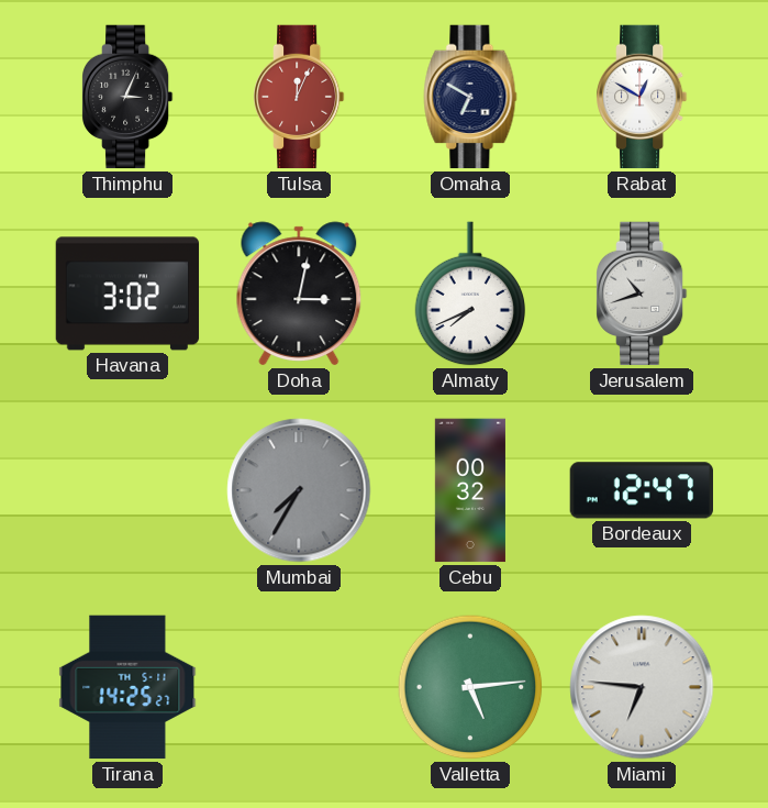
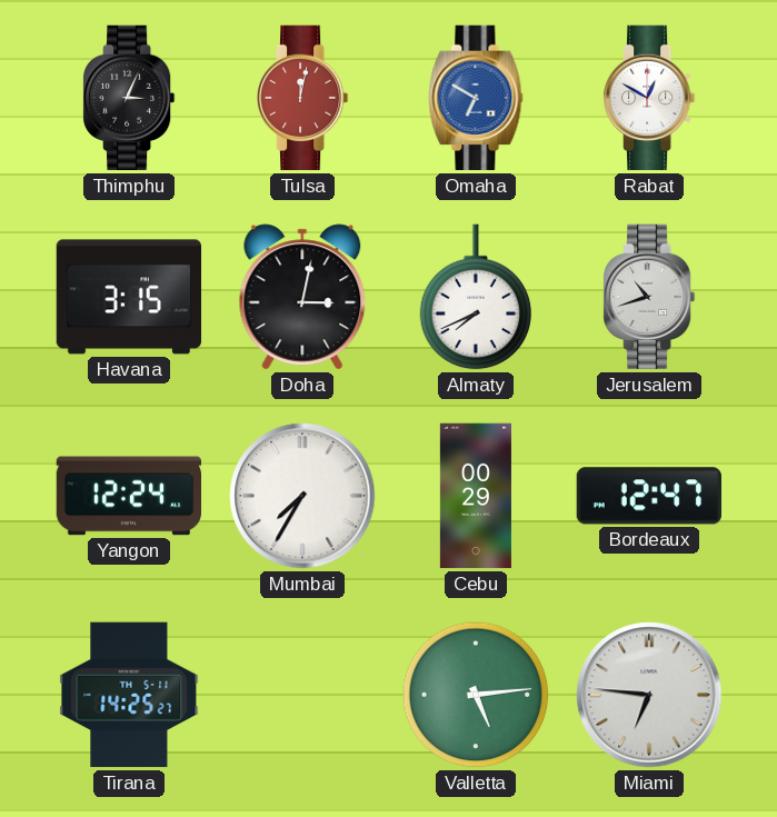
Tulsa: 12:04 -> 12:02 (303, 98)
Omaha dial: navy -> blue (476, 98)
Havana: 3:02 -> 3:15 (129, 297)
Yangon: none -> 12:24 (129, 496)
Mumbai dial: grey -> white (302, 496)
Cebu: 00:32 -> 00:29 (476, 496)
